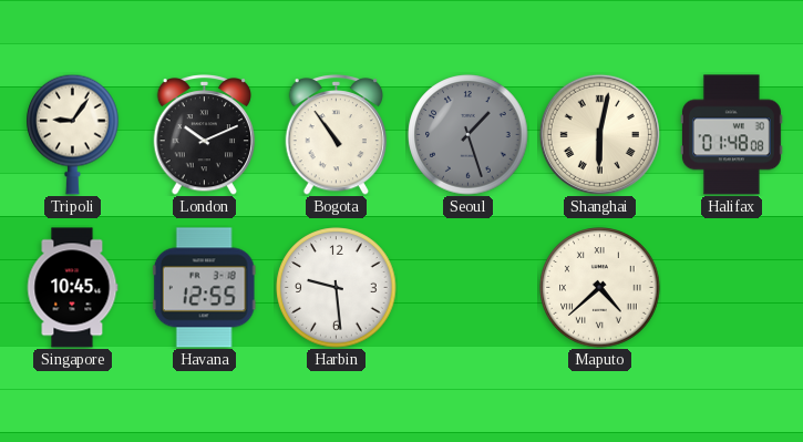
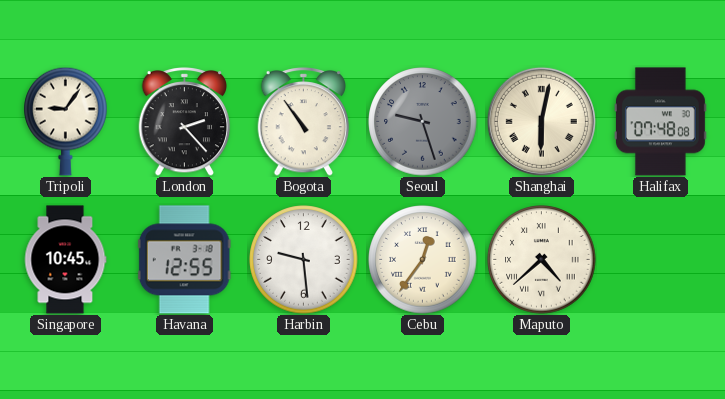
London: 10:11 -> 2:23 (185, 122)
Seoul: 1:27 -> 9:27 (423, 122)
Halifax: 01:48 -> 07:48 (660, 122)
Cebu: none -> 12:36 (423, 260)
